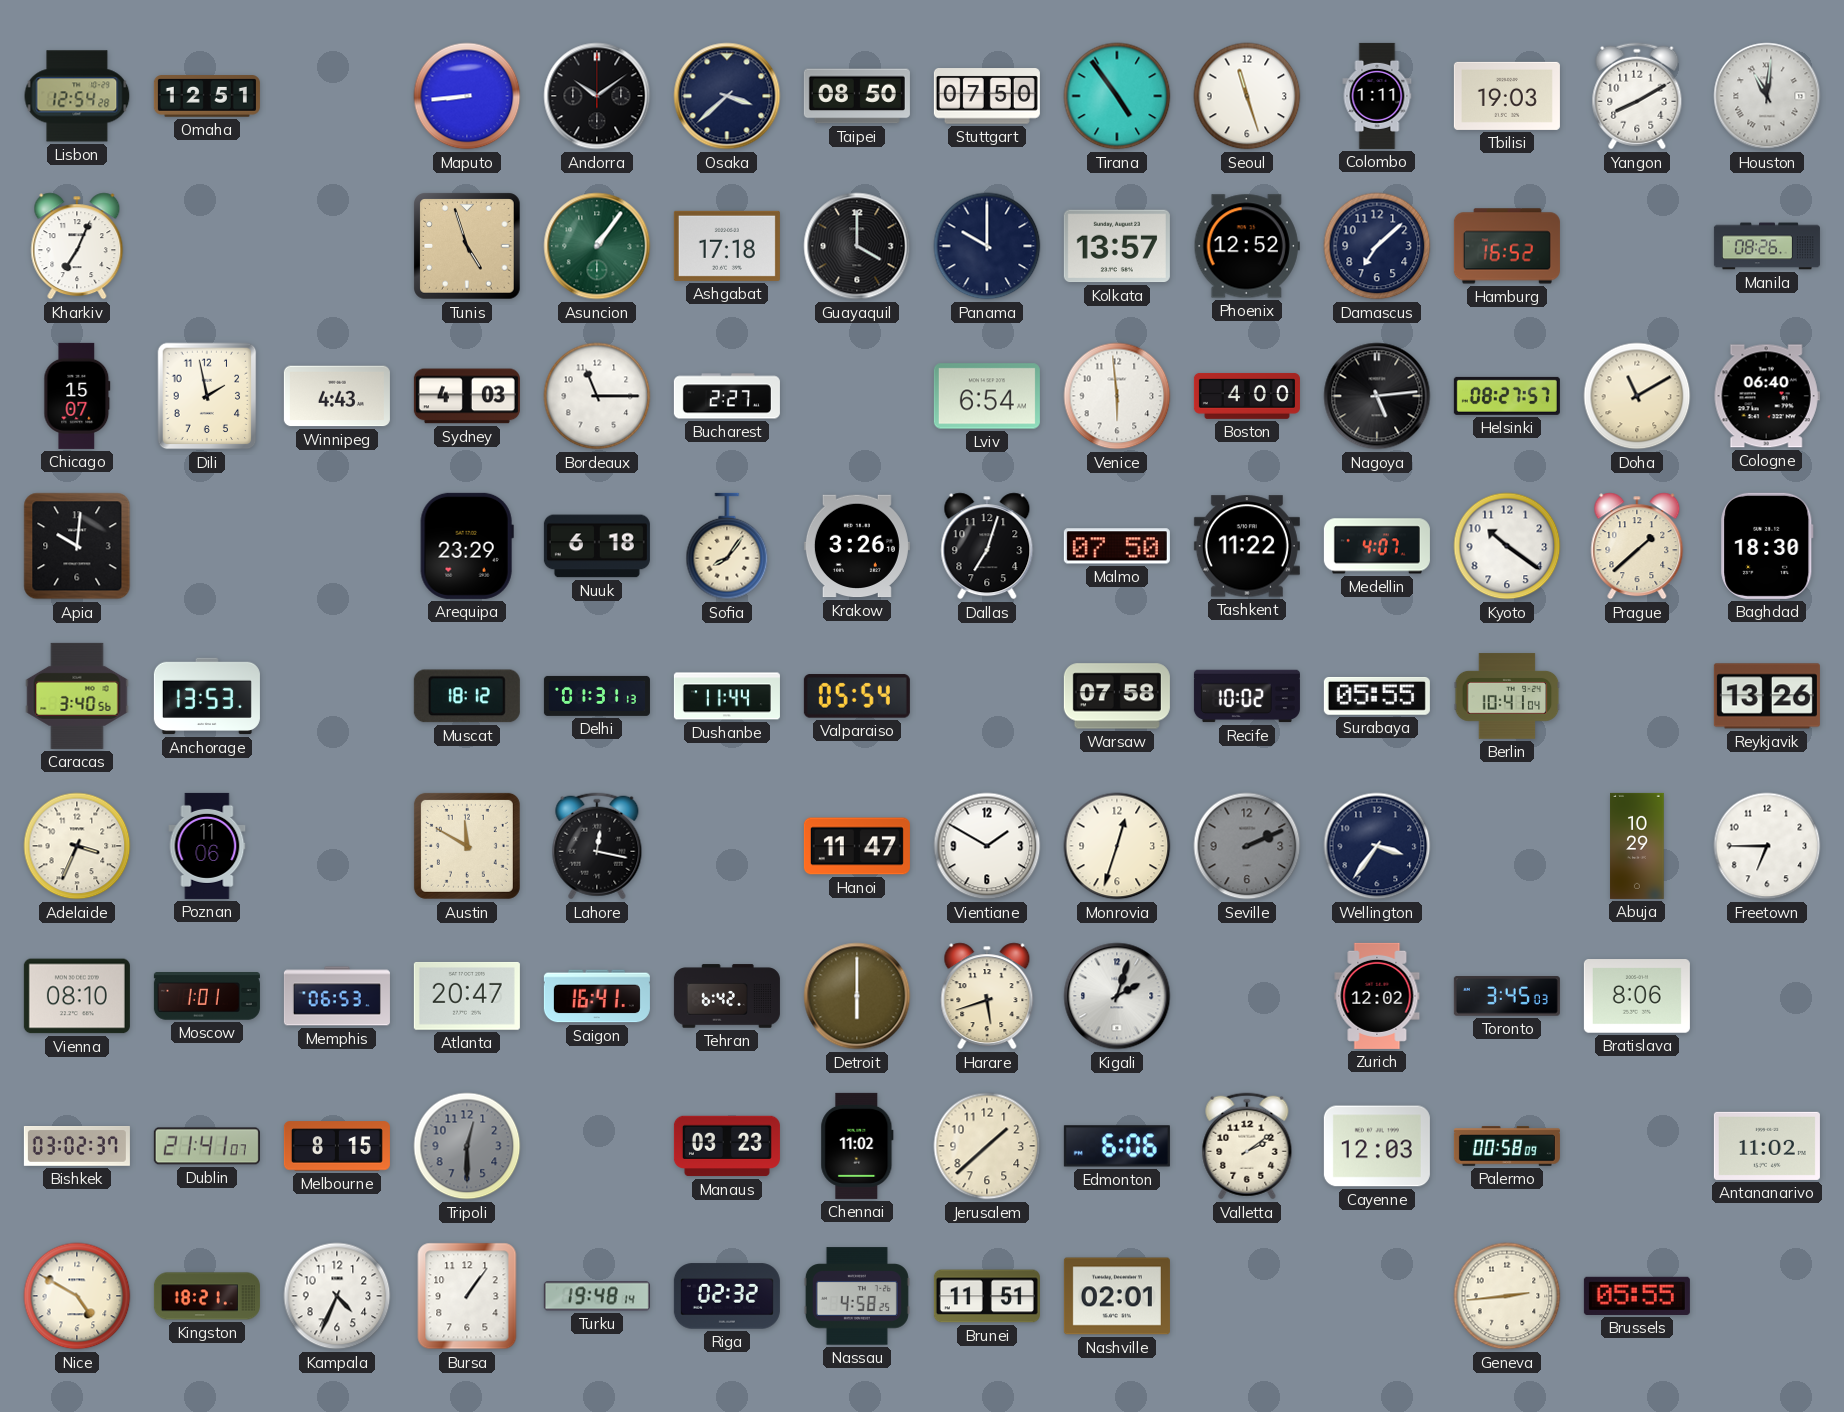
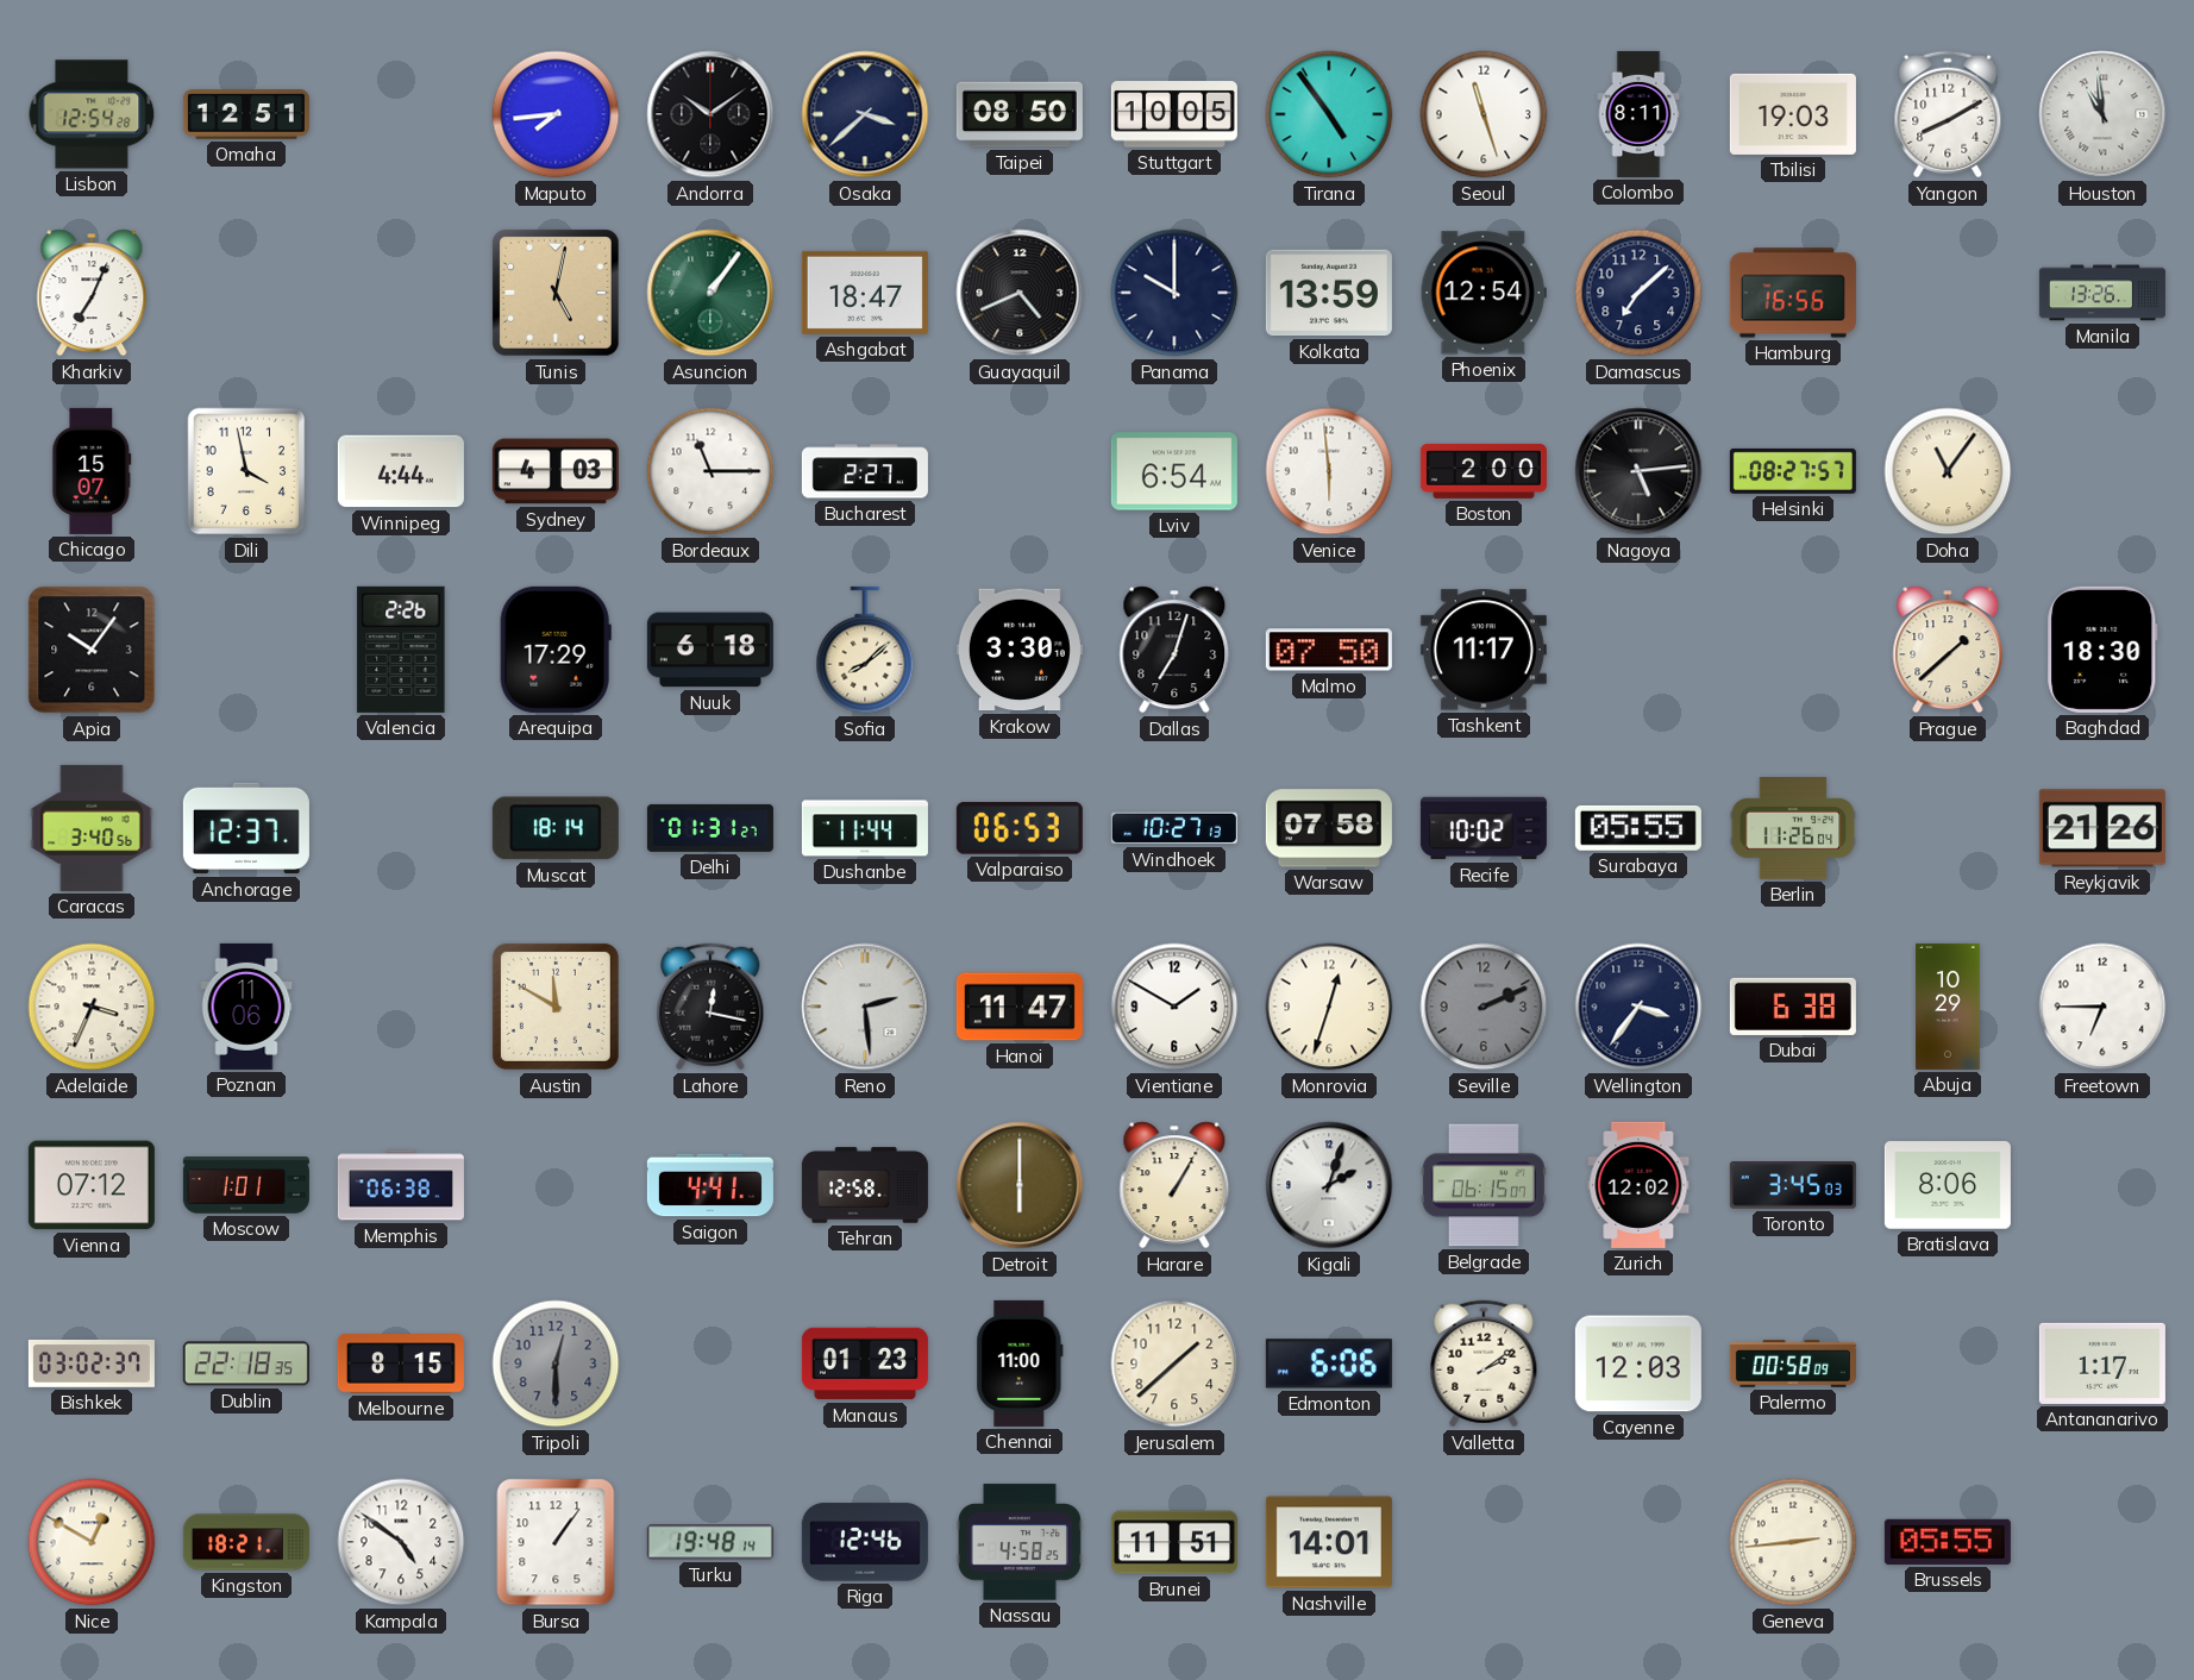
Maputo: 8:44 -> 7:44 (556, 114)
Stuttgart: 07:50 -> 10:05 (1174, 114)
Colombo: 1:11 -> 8:11 (1638, 114)
Houston: 11:01 -> 10:59 (2102, 114)
Tunis: 4:57 -> 5:02 (557, 294)
Ashgabat: 17:18 -> 18:47 (865, 293)
Guayaquil: 4:00 -> 4:41 (1020, 293)
Kolkata: 13:57 -> 13:59 (1329, 293)
Phoenix: 12:52 -> 12:54 (1484, 293)
Hamburg: 16:52 -> 16:56 (1793, 293)
Manila: 08:26 -> 13:26 (2102, 293)
Dili: 1:58 -> 3:58 (246, 471)
Winnipeg: 4:43 -> 4:44 (401, 471)
Boston: 4:00 -> 2:00 (1484, 471)
Doha: 11:10 -> 11:06 (1948, 471)
Cologne: 06:40 -> none (1767, 396)
Apia: 10:01 -> 10:06 (92, 650)
Valencia: none -> 2:26 (401, 650)
Arequipa: 23:29 -> 17:29 (556, 650)
Sofia: 8:06 -> 8:08 (865, 650)
Krakow: 3:26 -> 3:30 (1020, 650)
Tashkent: 11:22 -> 11:17 (1484, 650)
Medellin: 4:07 -> none (1377, 546)
Kyoto: 10:21 -> none (1507, 546)
Anchorage: 13:53 -> 12:37 (246, 828)
Muscat: 18:12 -> 18:14 (556, 828)
Delhi: 01:31:13 -> 01:31:27 (710, 828)
Valparaiso: 05:54 -> 06:53 (1020, 828)
Windhoek: none -> 10:27 (1174, 828)
Berlin: 10:41 -> 11:26 (1793, 828)
Reykjavik: 13:26 -> 21:26 (2102, 828)
Reno: none -> 2:29 (865, 1007)
Dubai: none -> 6:38 (1793, 1007)
Vienna: 08:10 -> 07:12 (92, 1185)
Memphis: 06:53 -> 06:38 (401, 1185)
Atlanta: 20:47 -> none (467, 996)
Saigon: 16:41 -> 4:41 (710, 1185)
Tehran: 6:42 -> 12:58 (865, 1185)
Harare: 5:42 -> 1:05 (1174, 1185)
Belgrade: none -> 06:15 (1484, 1185)
Dublin: 21:41 -> 22:18 (246, 1364)
Manaus: 03:23 -> 01:23 (865, 1364)
Chennai: 11:02 -> 11:00 (1020, 1364)
Antananarivo: 11:02 -> 1:17 (2102, 1364)
Nice: 4:50 -> 12:50 (92, 1542)
Kampala: 4:34 -> 4:51 (401, 1542)
Riga: 02:32 -> 12:46 (865, 1542)
Nashville: 02:01 -> 14:01 (1329, 1542)
